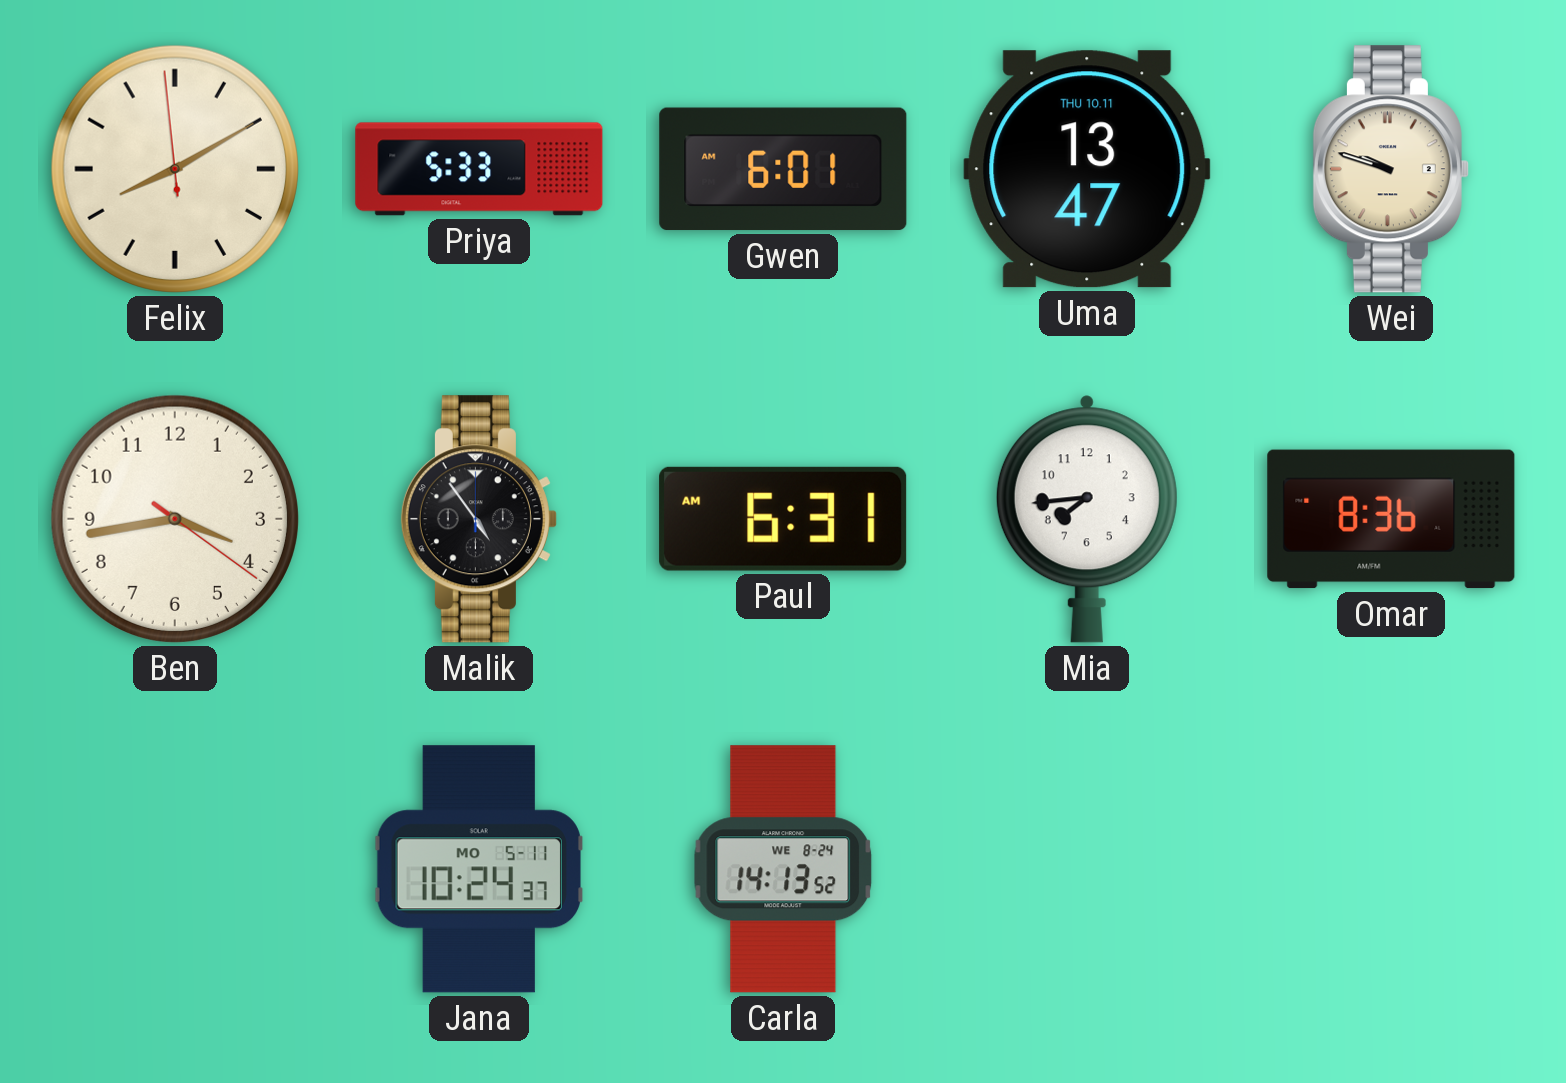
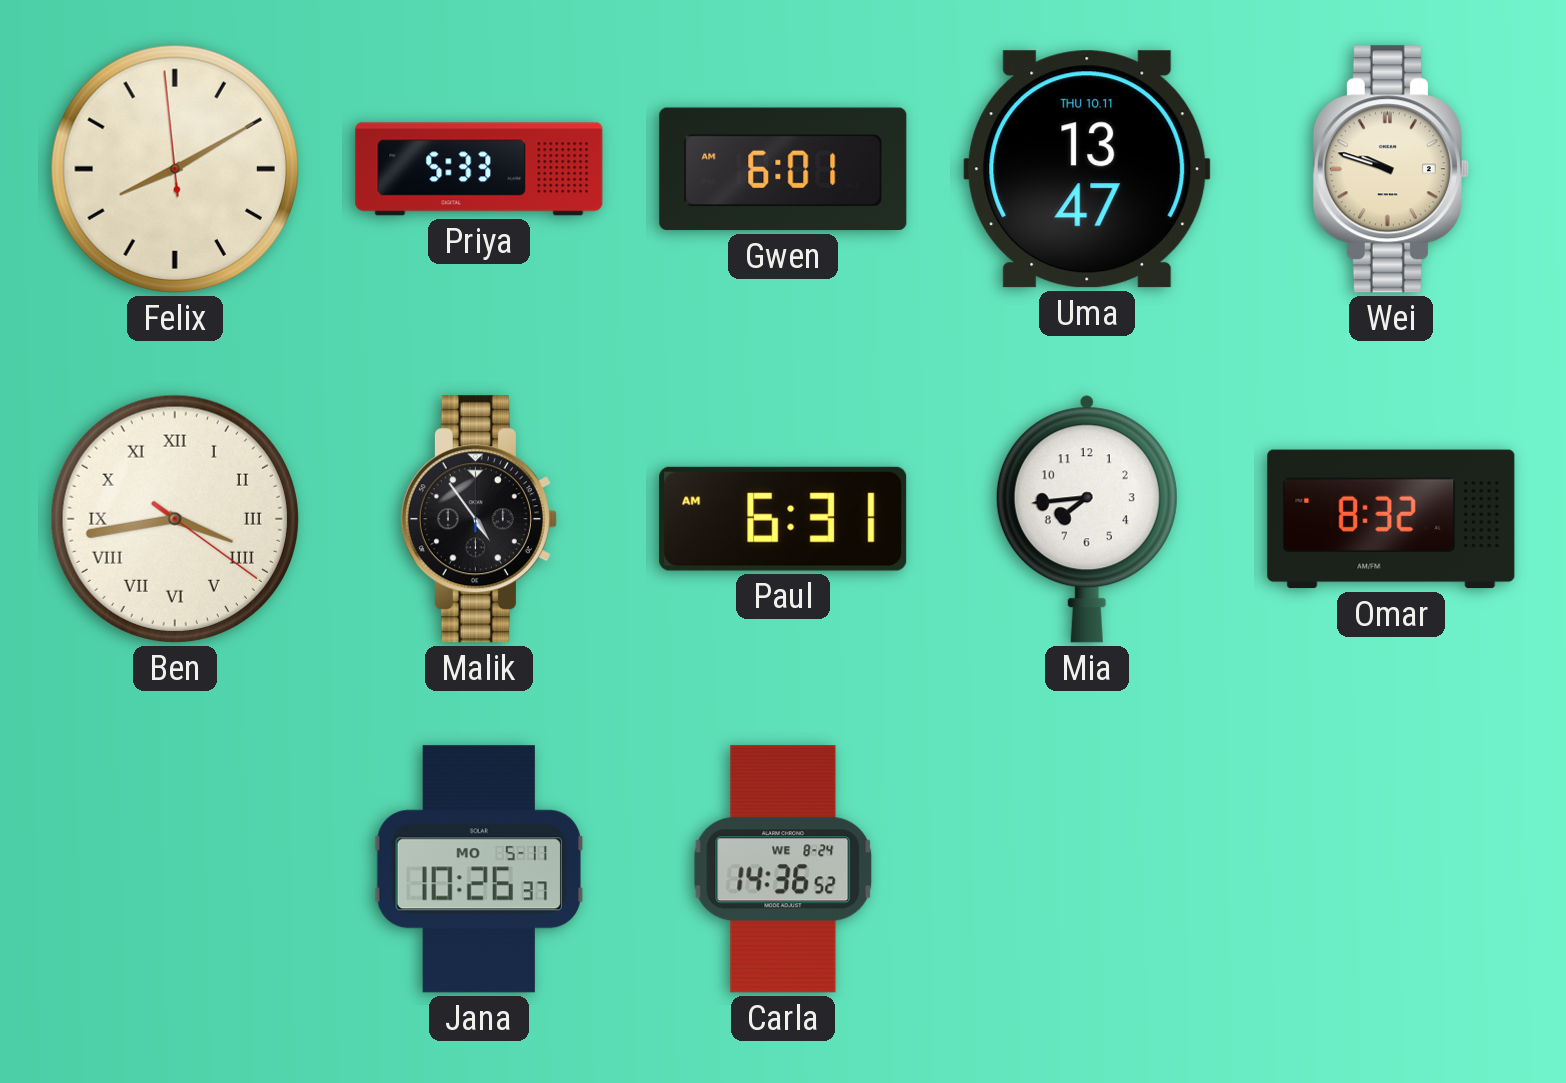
Ben numerals: Arabic -> Roman (175, 519)
Omar: 8:36 -> 8:32 (1391, 519)
Jana: 10:24 -> 10:26 (478, 869)
Carla: 14:13 -> 14:36 (783, 869)
